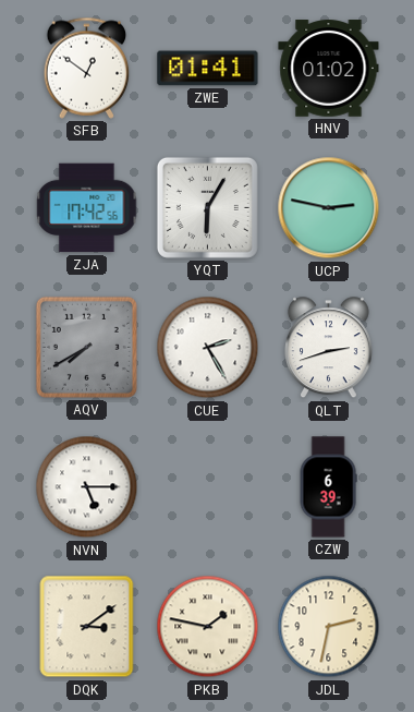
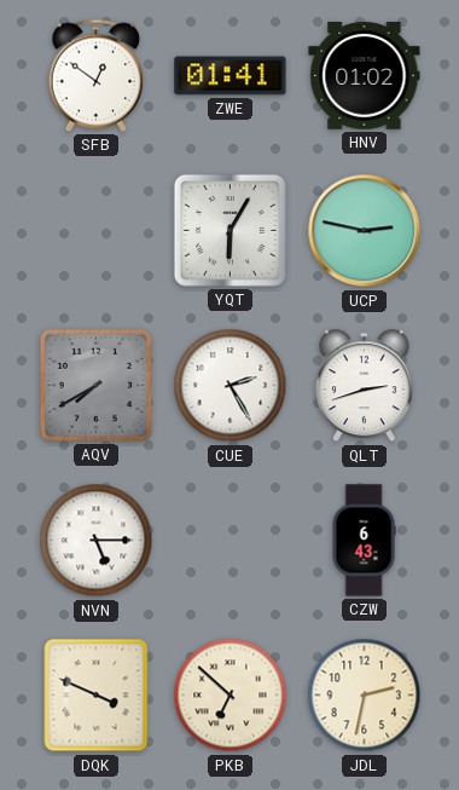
ZJA: 17:42 -> none (87, 208)
CZW: 6:39 -> 6:43 (364, 541)
DQK: 3:09 -> 3:49 (97, 696)
PKB: 1:47 -> 6:52 (231, 696)
